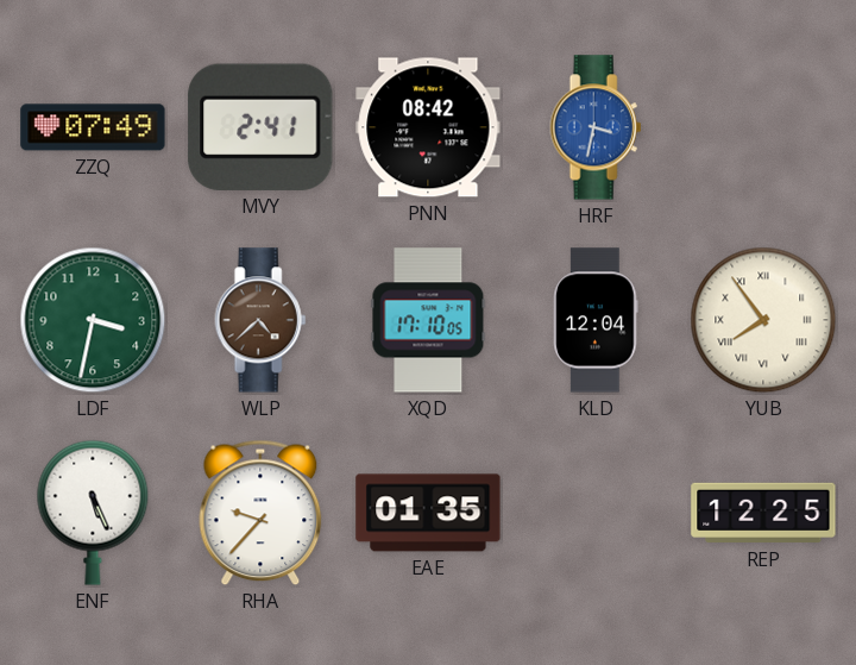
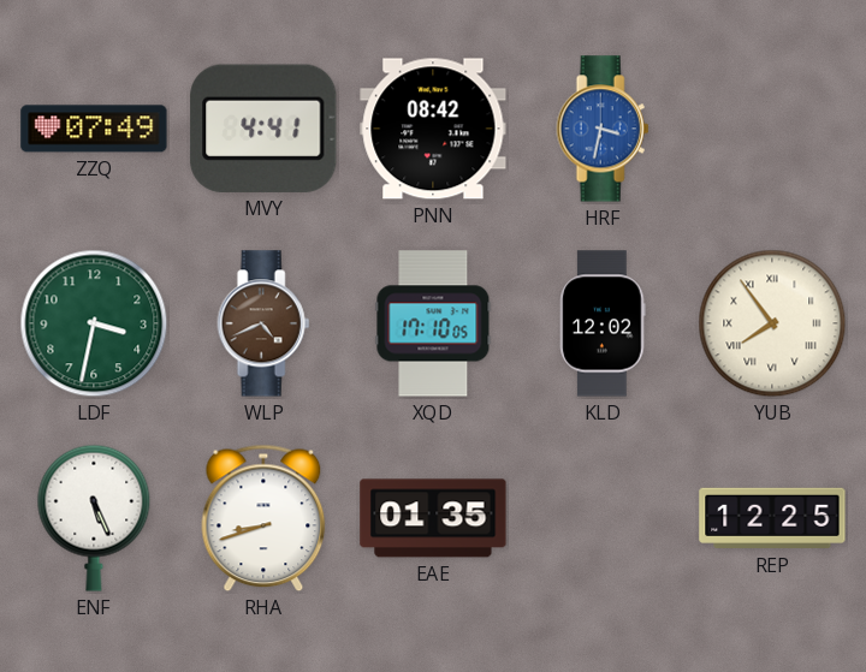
MVY: 2:41 -> 4:41 (263, 129)
WLP: 4:38 -> 4:41 (263, 323)
KLD: 12:04 -> 12:02 (603, 323)
RHA: 9:37 -> 8:42 (263, 518)
